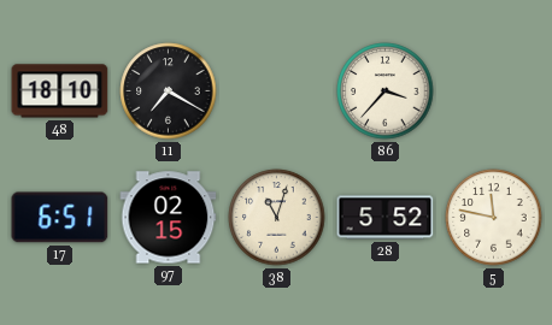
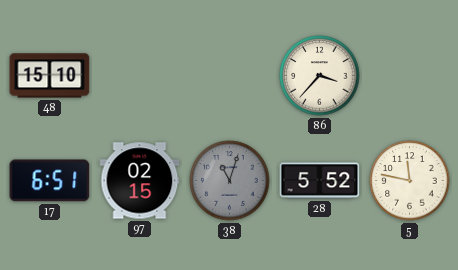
48: 18:10 -> 15:10 (50, 76)
11: 7:20 -> none (169, 91)
38 dial: cream -> grey (230, 181)
